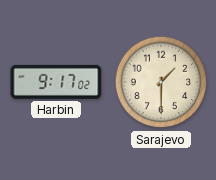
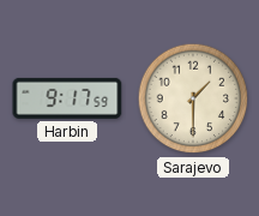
Harbin: 9:17:02 -> 9:17:59 (67, 98)
